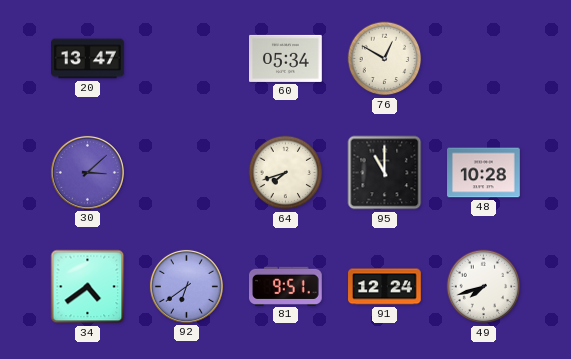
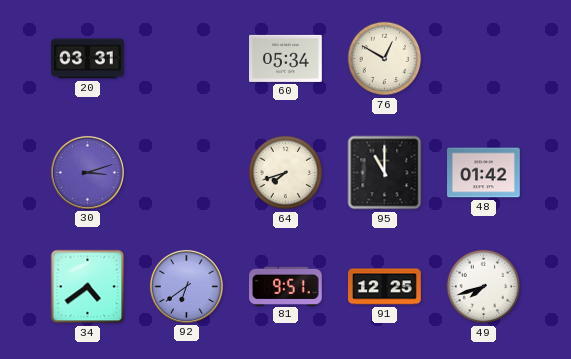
20: 13:47 -> 03:31 (88, 59)
30: 3:08 -> 3:12 (87, 172)
48: 10:28 -> 01:42 (484, 173)
91: 12:24 -> 12:25 (385, 287)
